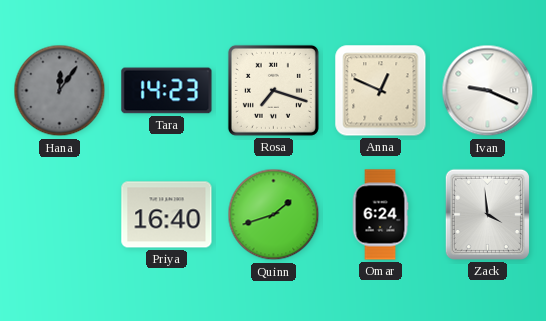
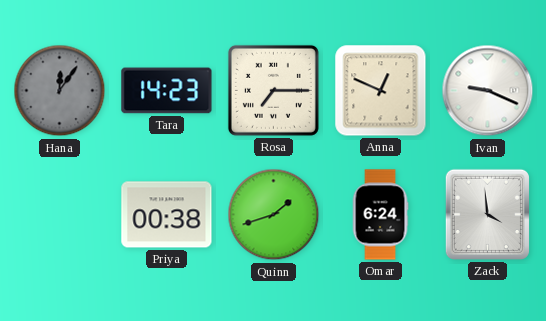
Rosa: 7:18 -> 7:15 (273, 90)
Priya: 16:40 -> 00:38 (167, 215)
